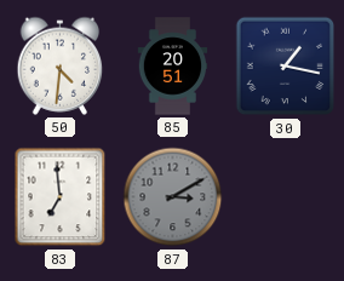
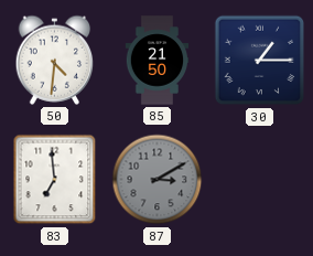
85: 20:51 -> 21:50 (158, 61)
30: 1:17 -> 1:15 (260, 61)
